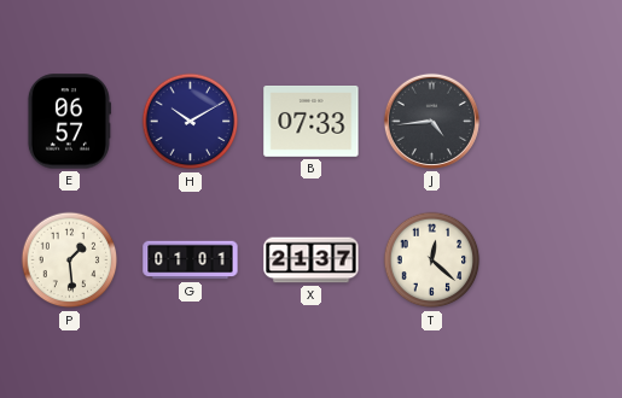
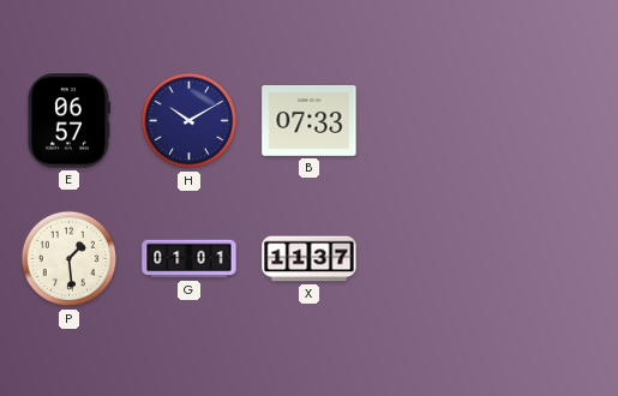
J: 4:44 -> none (431, 121)
X: 21:37 -> 11:37 (310, 259)
T: 12:22 -> none (432, 261)
